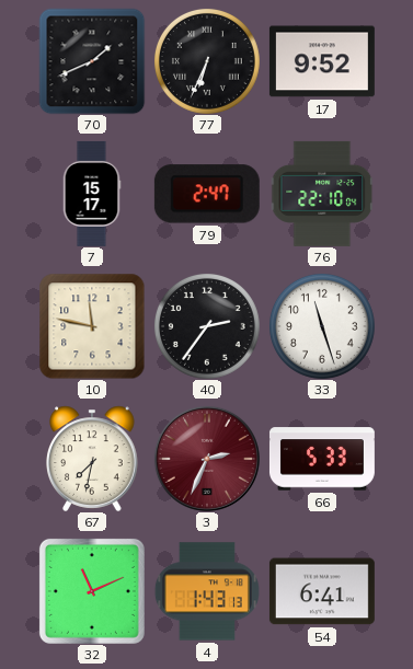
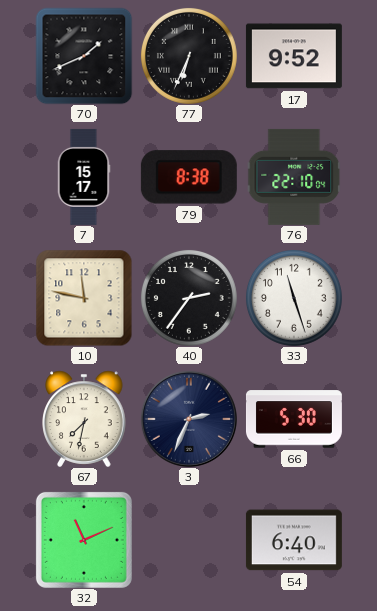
79: 2:47 -> 8:38 (189, 177)
3 dial: burgundy -> navy (189, 419)
66: 5:33 -> 5:30 (294, 419)
4: 1:43 -> none (207, 591)
54: 6:41 -> 6:40 (294, 540)
